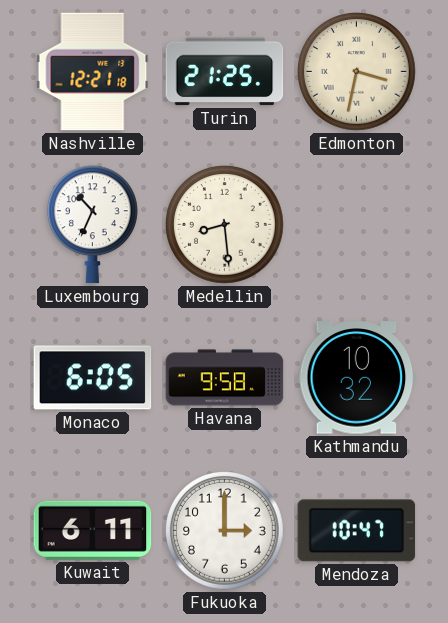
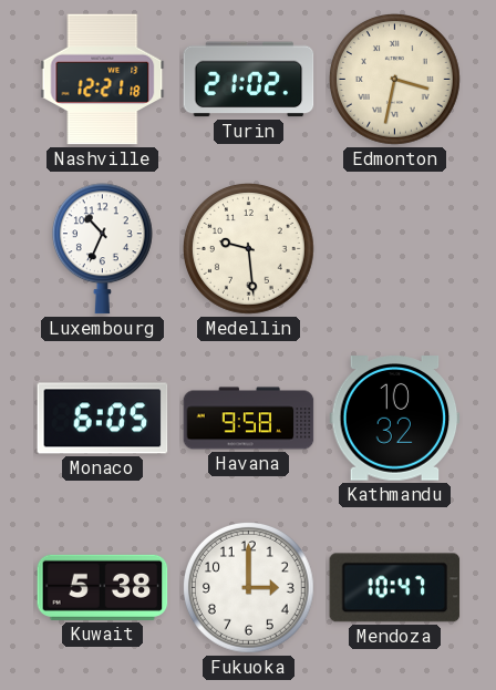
Turin: 21:25 -> 21:02 (249, 80)
Medellin: 8:29 -> 9:29 (249, 249)
Kuwait: 6:11 -> 5:38 (103, 587)
